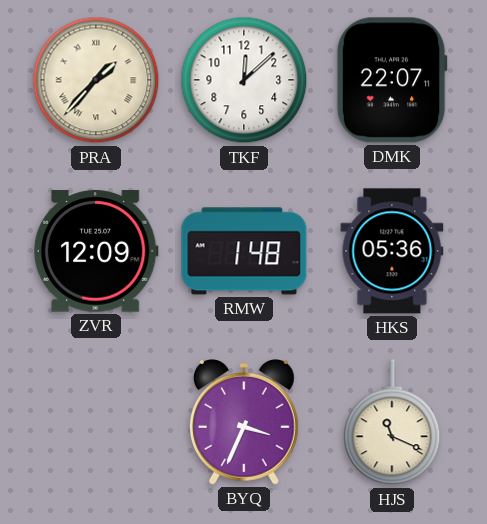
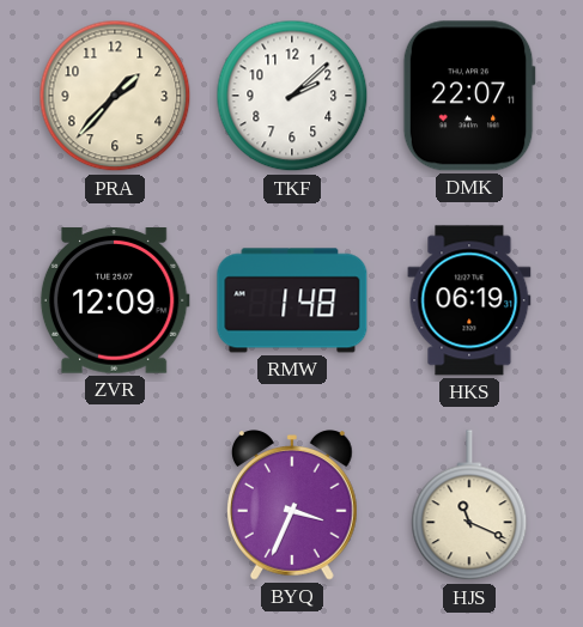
PRA numerals: Roman -> Arabic (115, 96)
TKF: 12:08 -> 2:08 (292, 96)
HKS: 05:36 -> 06:19 (469, 300)
